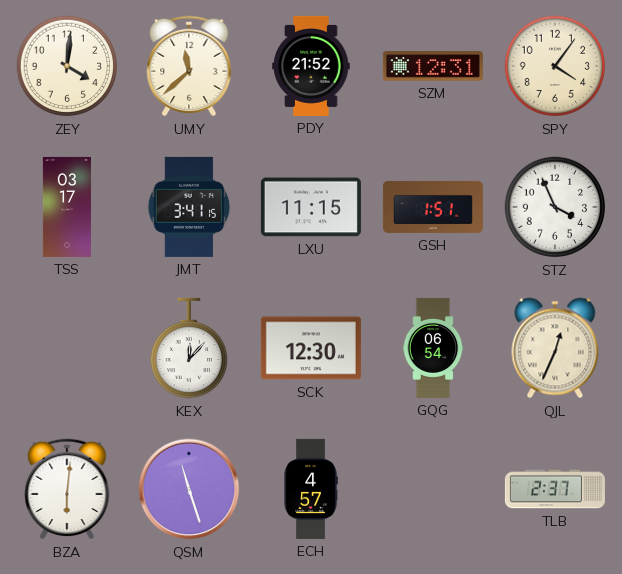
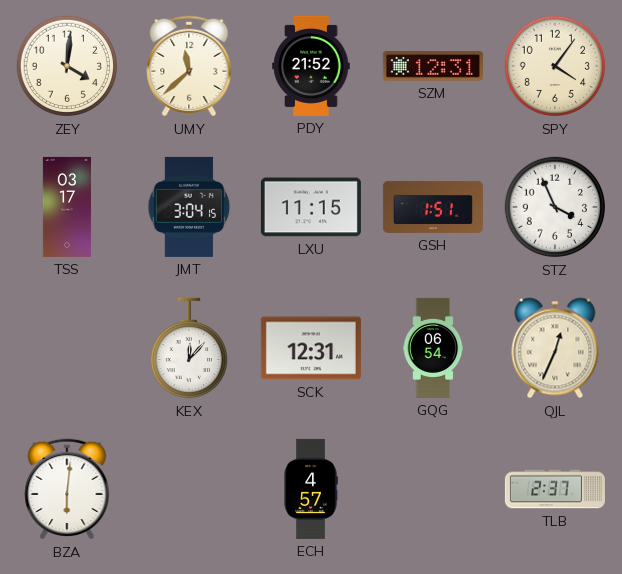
JMT: 3:41 -> 3:04 (189, 207)
SCK: 12:30 -> 12:31 (311, 348)
QSM: 11:27 -> none (189, 489)
